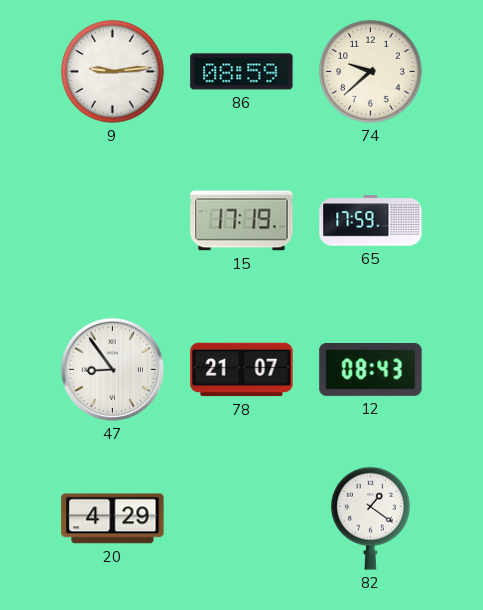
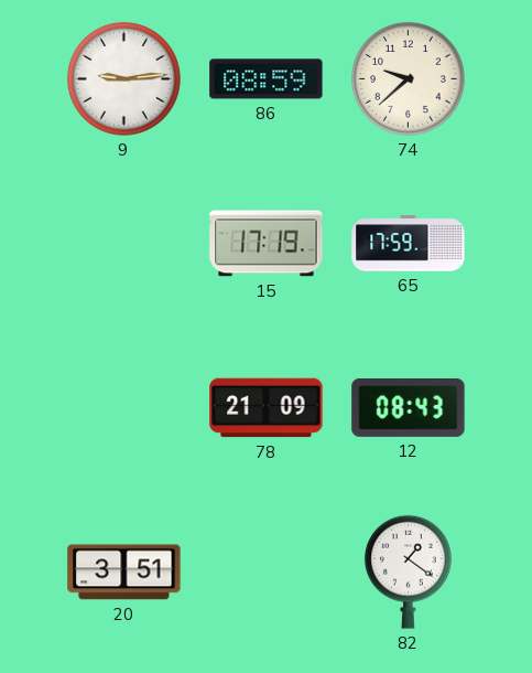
47: 8:54 -> none (112, 369)
78: 21:07 -> 21:09 (267, 408)
20: 4:29 -> 3:51 (124, 573)
